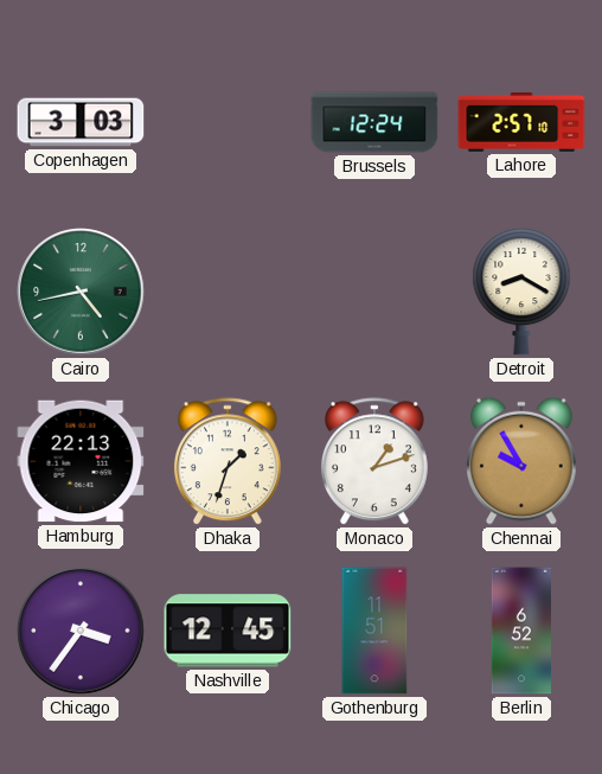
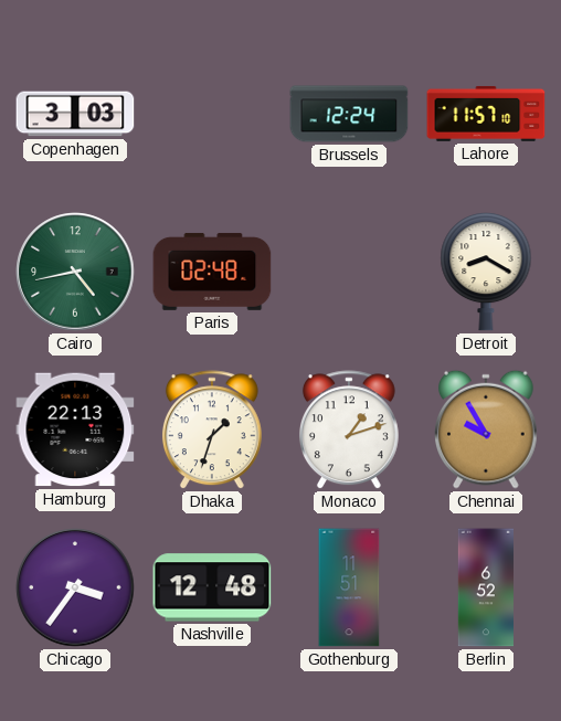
Lahore: 2:57 -> 11:57 (486, 114)
Paris: none -> 02:48 (212, 272)
Nashville: 12:45 -> 12:48 (212, 587)
